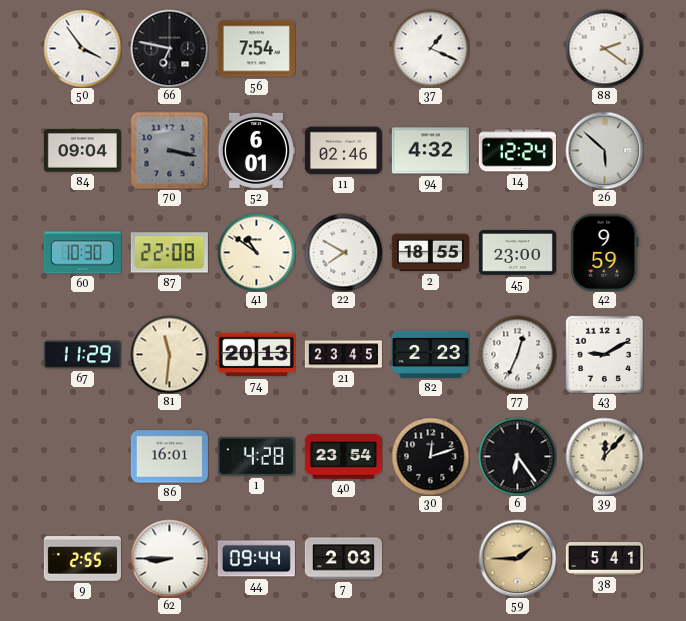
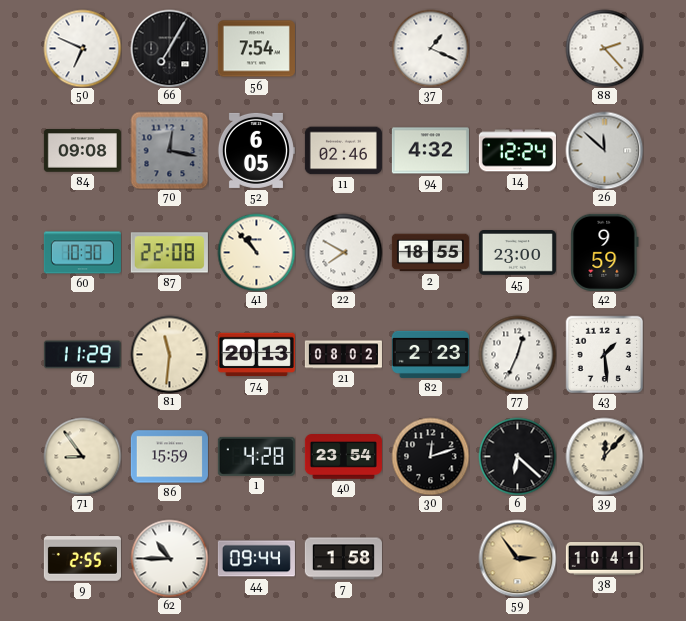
50: 3:54 -> 6:49 (82, 48)
66: 6:47 -> 7:05 (169, 48)
88: 2:21 -> 2:23 (604, 48)
84: 09:04 -> 09:08 (82, 151)
70: 3:17 -> 12:17 (169, 150)
52: 6:01 -> 6:05 (256, 150)
26: 5:52 -> 11:52 (604, 150)
41: 10:51 -> 10:53 (256, 252)
21: 23:45 -> 08:02 (343, 355)
43: 9:10 -> 1:29 (604, 354)
71: none -> 8:54 (82, 456)
86: 16:01 -> 15:59 (169, 457)
6: 6:24 -> 6:22 (517, 456)
62: 8:45 -> 10:45 (169, 558)
7: 2:03 -> 1:58 (343, 559)
59: 1:45 -> 2:54 (517, 558)
38: 5:41 -> 10:41 (604, 559)
